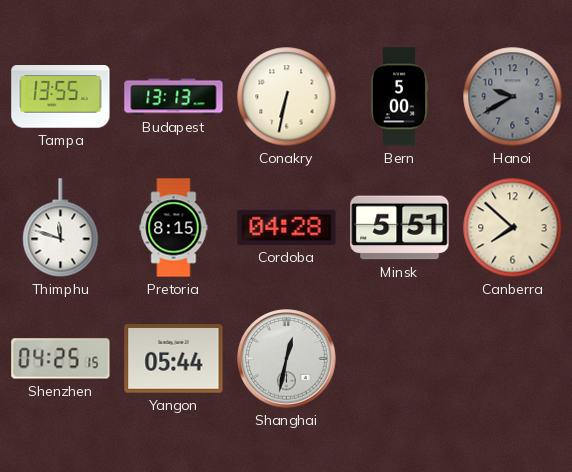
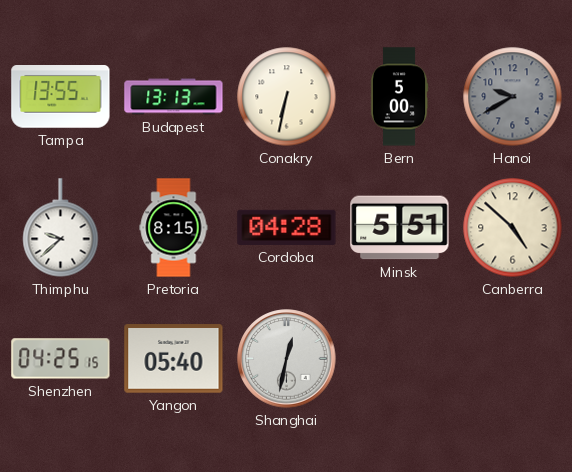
Thimphu: 11:48 -> 9:38 (61, 228)
Canberra: 7:52 -> 4:52 (513, 228)
Yangon: 05:44 -> 05:40 (174, 359)
